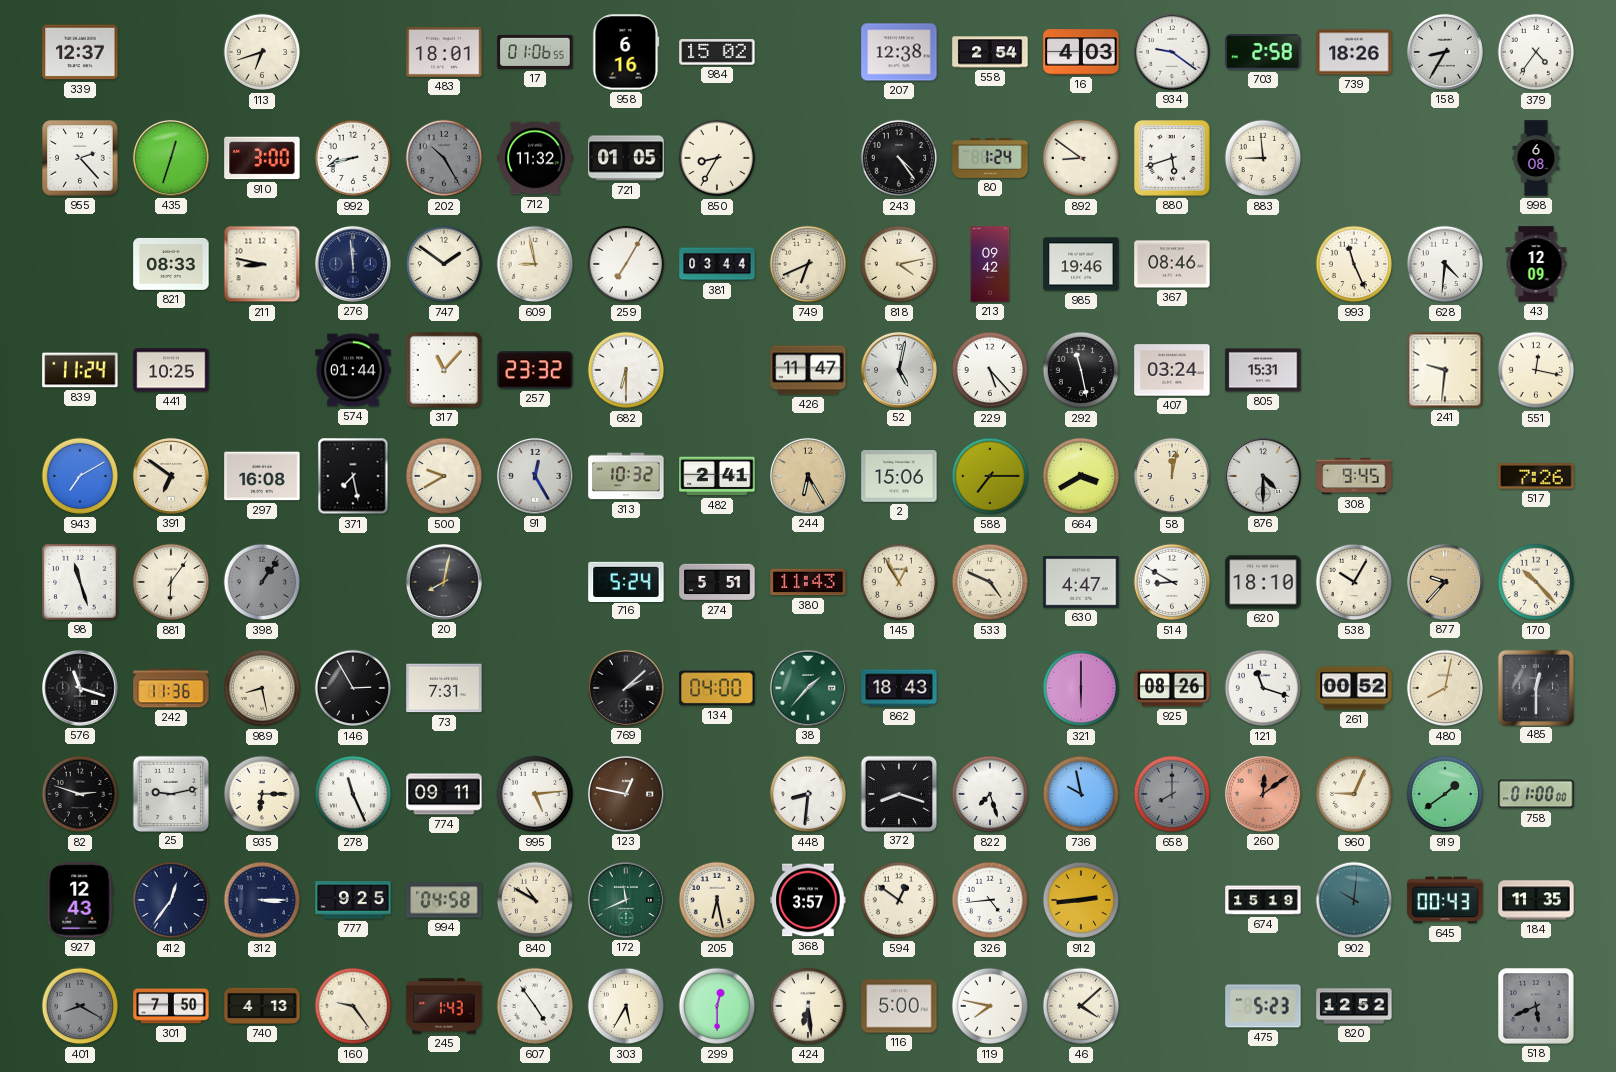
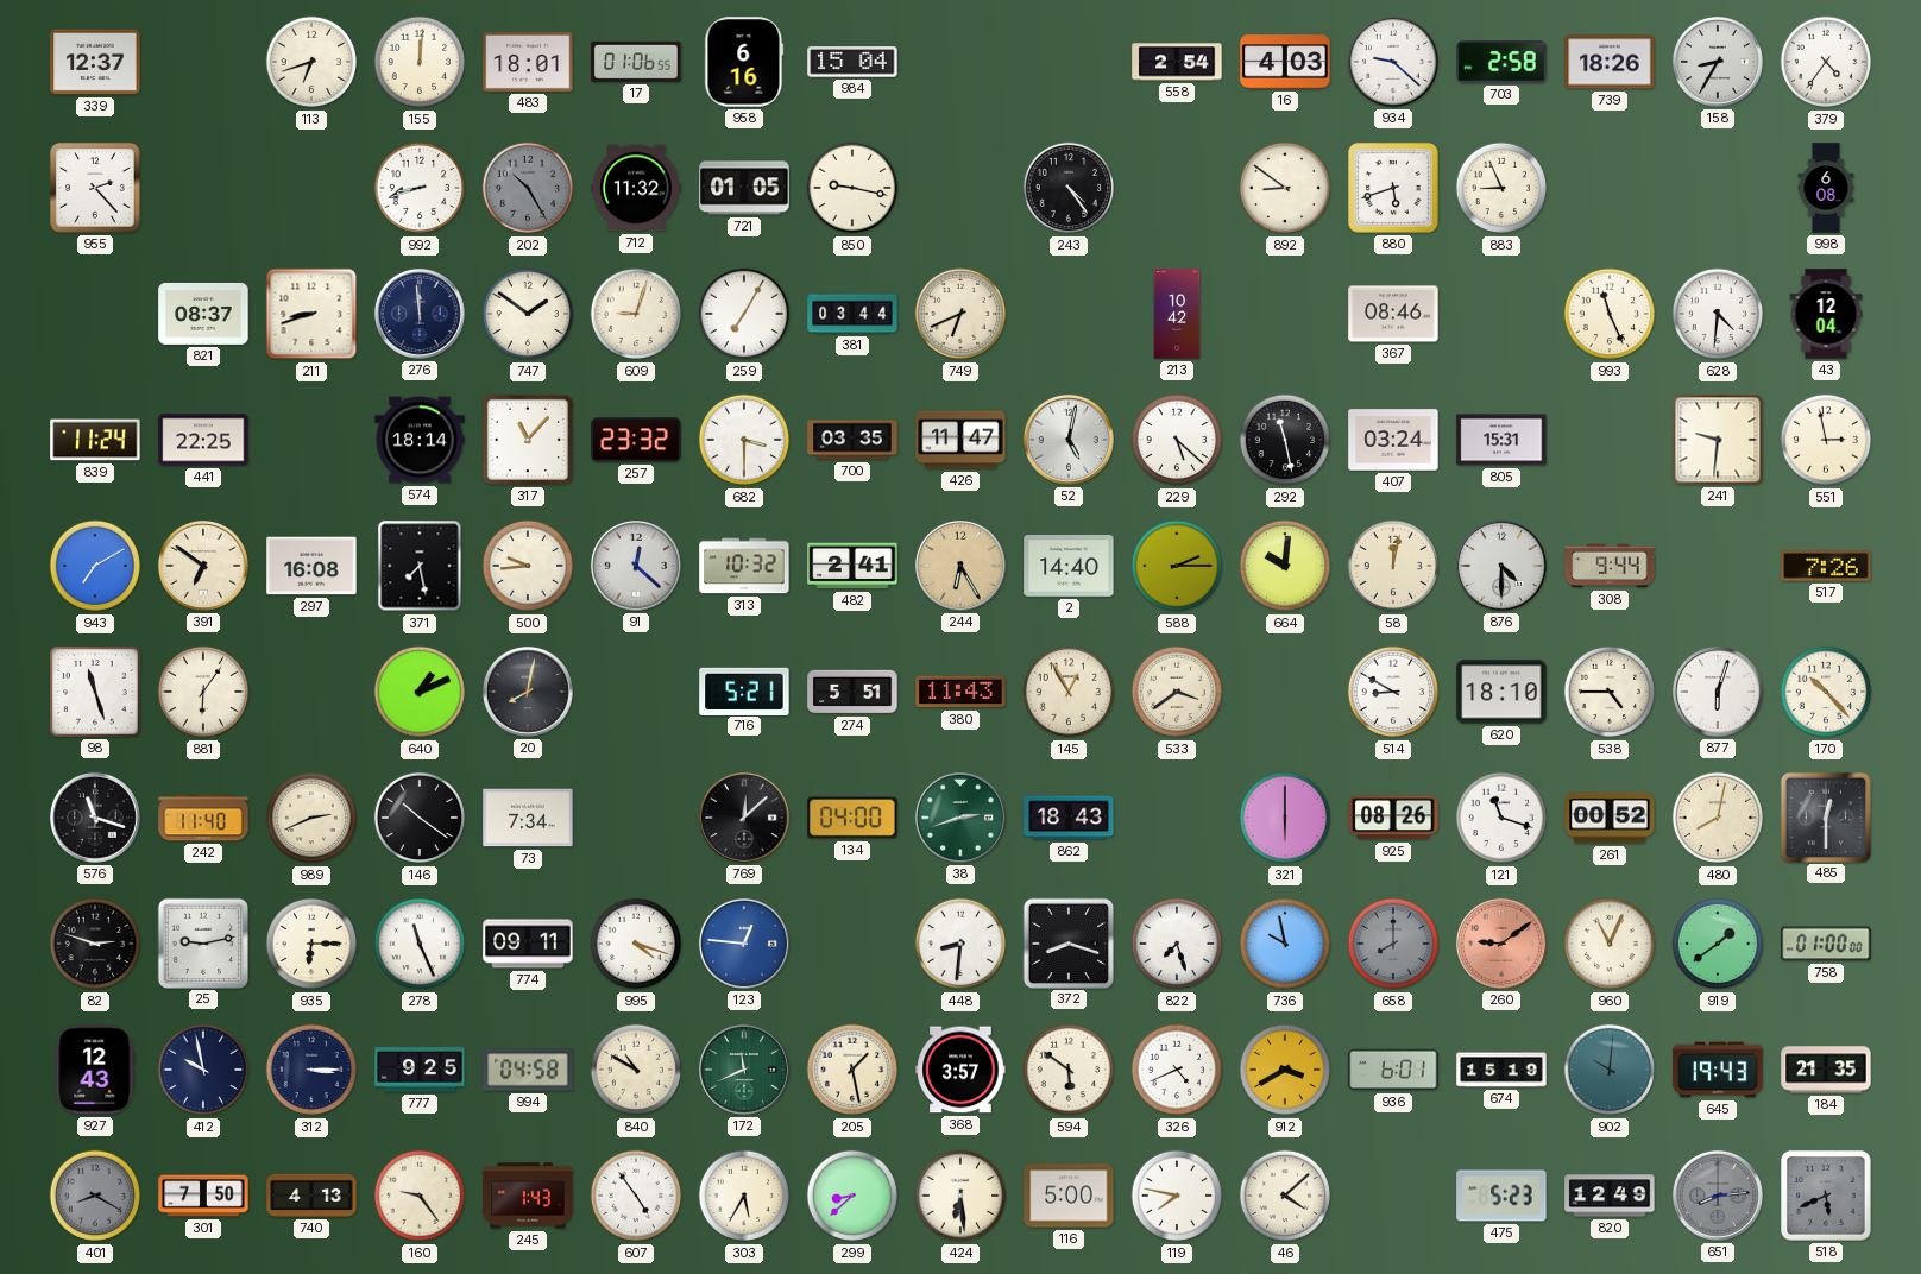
155: none -> 12:01 (420, 62)
984: 15:02 -> 15:04 (852, 62)
207: 12:38 -> none (899, 52)
934: 9:21 -> 9:22 (1393, 62)
435: 12:33 -> none (171, 158)
910: 3:00 -> none (262, 158)
850: 8:35 -> 9:17 (852, 188)
80: 1:24 -> none (990, 158)
883: 8:59 -> 8:56 (1501, 188)
821: 08:33 -> 08:37 (203, 314)
211: 8:47 -> 8:42 (311, 314)
609: 8:58 -> 9:03 (636, 314)
818: 4:13 -> none (899, 264)
213: 09:42 -> 10:42 (1177, 314)
985: 19:46 -> none (1081, 264)
43: 12:09 -> 12:04 (1826, 314)
441: 10:25 -> 22:25 (203, 440)
574: 01:44 -> 18:14 (420, 440)
682: 6:30 -> 3:30 (744, 440)
700: none -> 03:35 (852, 440)
229: 5:23 -> 5:22 (1177, 440)
551: 12:17 -> 2:58 (1826, 440)
500: 9:40 -> 9:44 (528, 566)
91: 12:25 -> 12:22 (636, 566)
2: 15:06 -> 14:40 (1069, 567)
588: 7:15 -> 2:15 (1177, 566)
664: 3:40 -> 10:01 (1285, 566)
308: 9:45 -> 9:44 (1610, 566)
398: 1:06 -> none (262, 582)
640: none -> 1:11 (420, 692)
716: 5:24 -> 5:21 (744, 690)
533: 4:49 -> 3:39 (1177, 692)
630: 4:47 -> none (1081, 582)
538: 10:05 -> 4:45 (1610, 692)
877: 9:37 -> 6:03 (1718, 692)
877 dial: champagne -> white (1718, 692)
242: 11:36 -> 11:40 (203, 818)
989: 8:28 -> 2:41 (311, 818)
146: 2:55 -> 10:21 (420, 818)
73: 7:31 -> 7:34 (528, 818)
769: 2:08 -> 12:08 (744, 818)
38: 1:37 -> 2:42 (960, 818)
995: 5:14 -> 4:18 (636, 944)
123: 12:47 -> 12:46 (744, 944)
123 dial: brown -> blue (744, 944)
260: 12:09 -> 9:09 (1501, 944)
960: 9:04 -> 11:04 (1610, 944)
412: 12:36 -> 9:58 (203, 1070)
205: 6:28 -> 1:28 (852, 1070)
594: 12:51 -> 5:51 (1069, 1070)
326: 4:44 -> 4:41 (1177, 1070)
912: 2:44 -> 3:40 (1285, 1070)
936: none -> 6:01 (1393, 1070)
645: 00:43 -> 19:43 (1718, 1070)
184: 11:35 -> 21:35 (1826, 1070)
299: 12:30 -> 8:38 (852, 1196)
820: 12:52 -> 12:49 (1610, 1196)
651: none -> 8:14 (1718, 1196)
